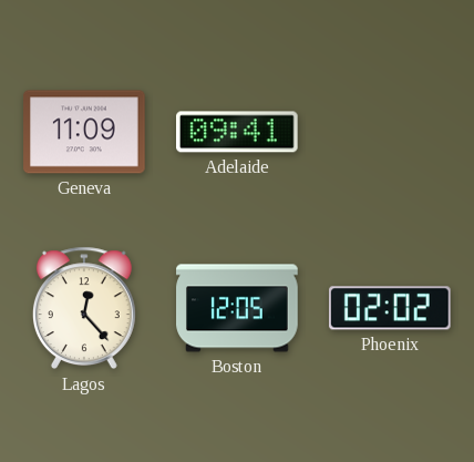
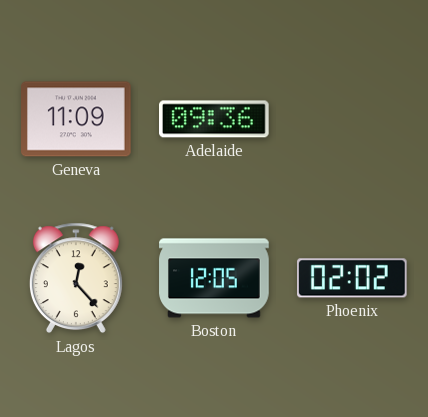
Adelaide: 09:41 -> 09:36 (215, 119)
